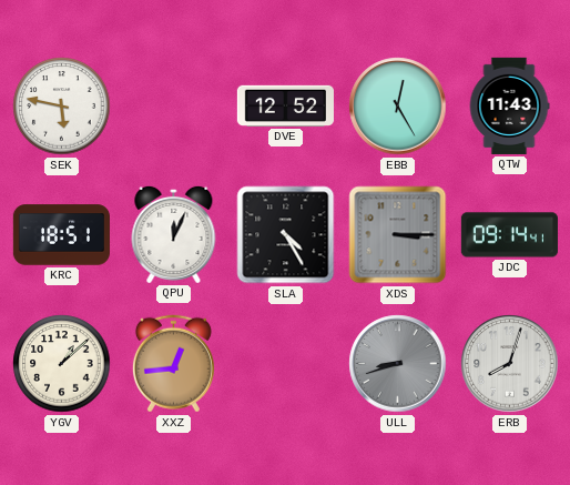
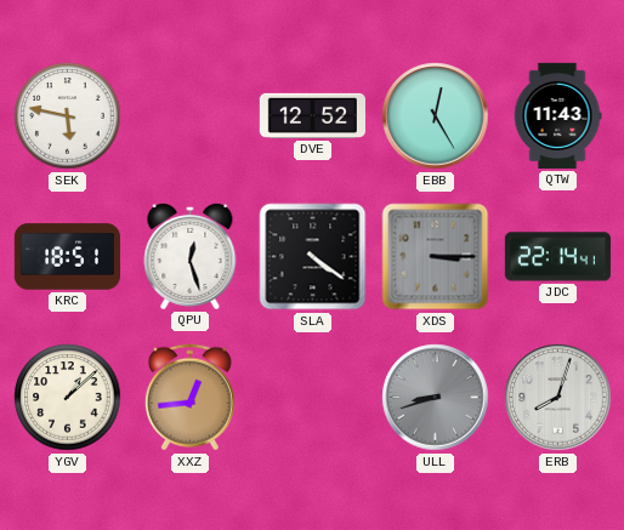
QPU: 12:04 -> 12:27 (191, 256)
SLA: 4:25 -> 4:21 (313, 257)
JDC: 09:14 -> 22:14 (557, 257)
